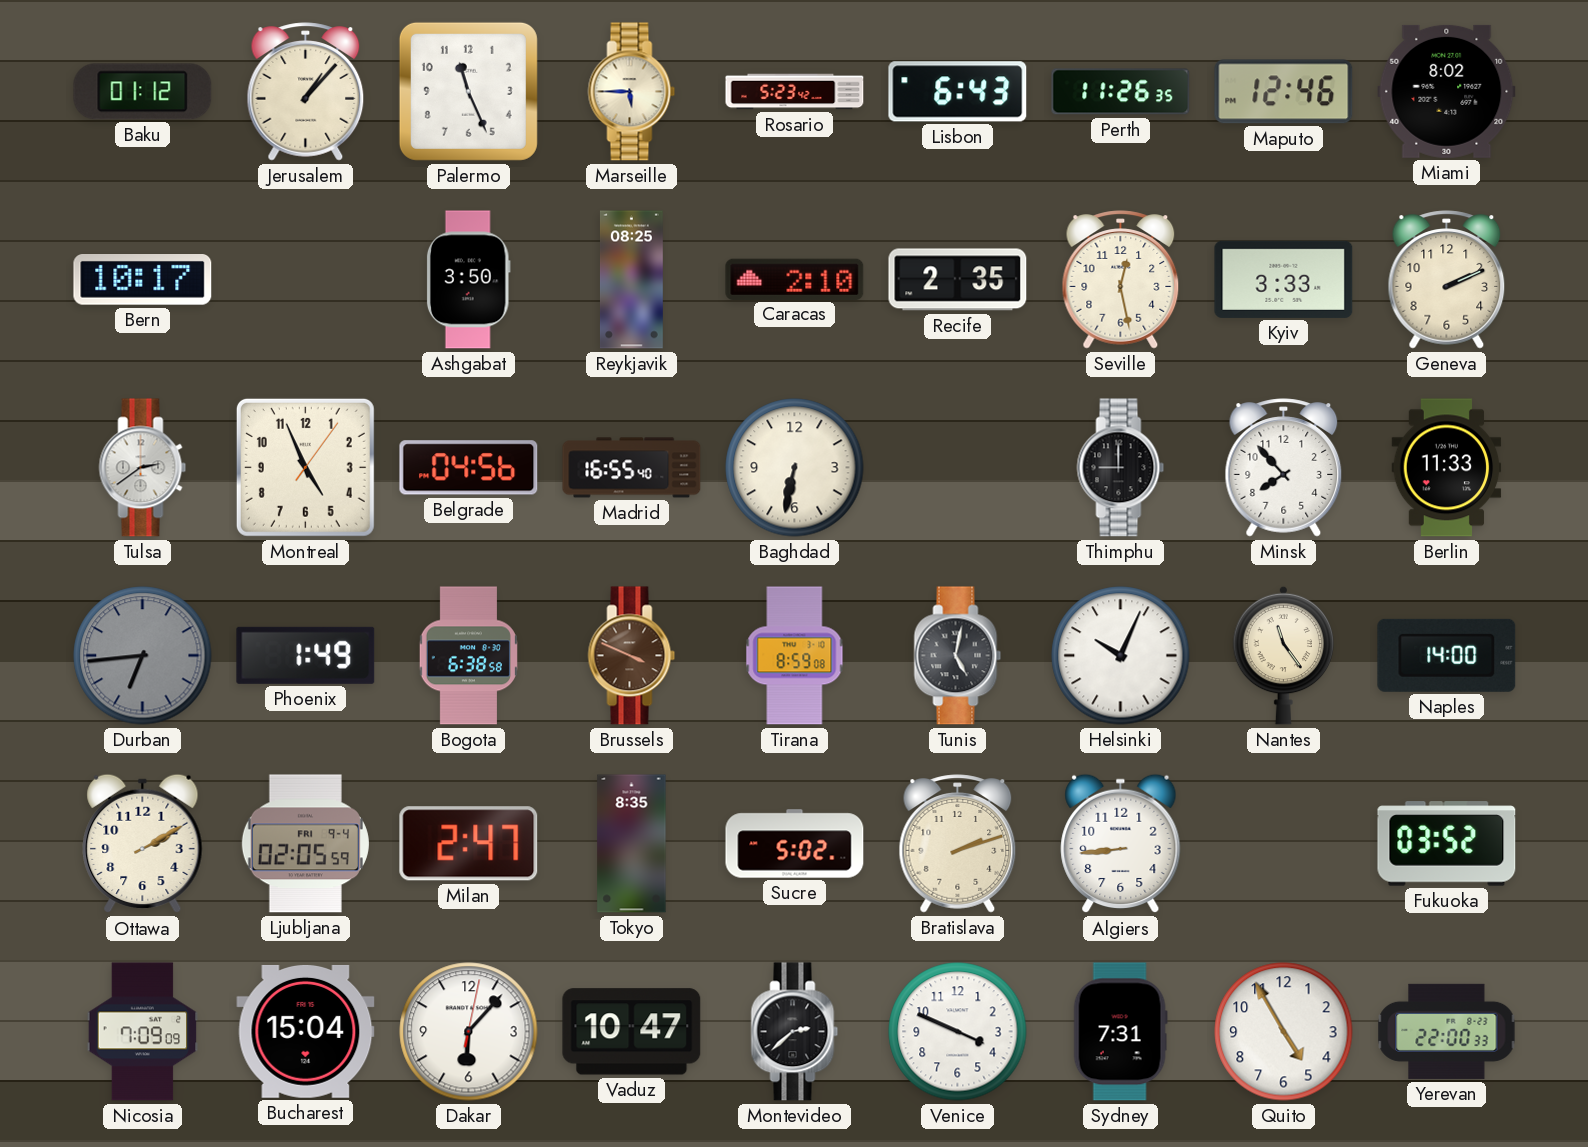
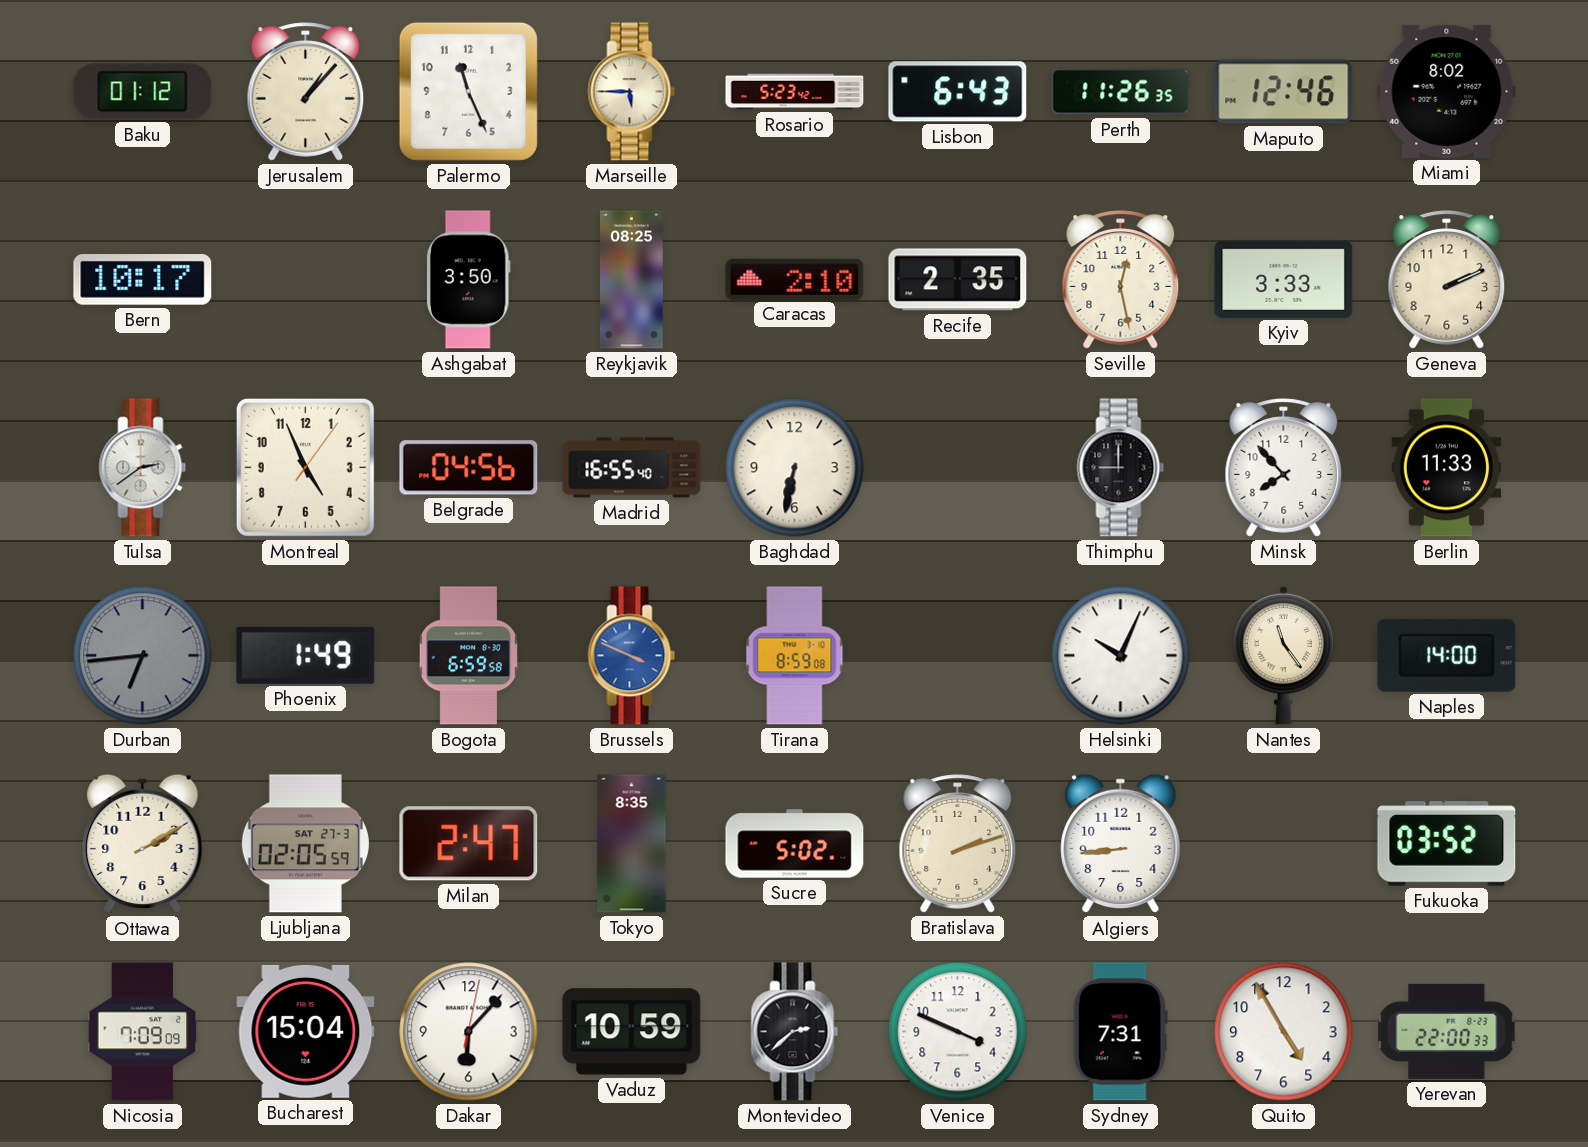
Bogota: 6:38 -> 6:59 (468, 656)
Brussels dial: brown -> blue (632, 656)
Tunis: 5:02 -> none (958, 656)
Ljubljana date: FRI 9-4 -> SAT 27-3 (305, 844)
Vaduz: 10:47 -> 10:59 (632, 1032)
